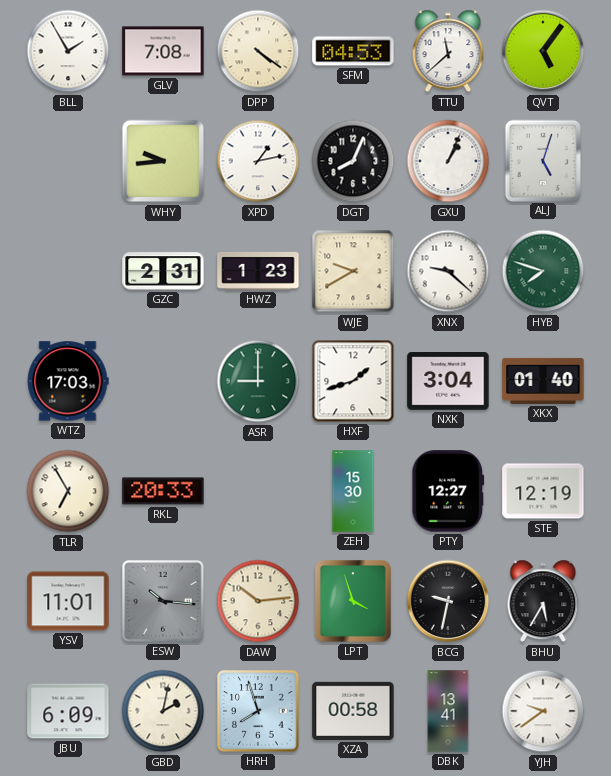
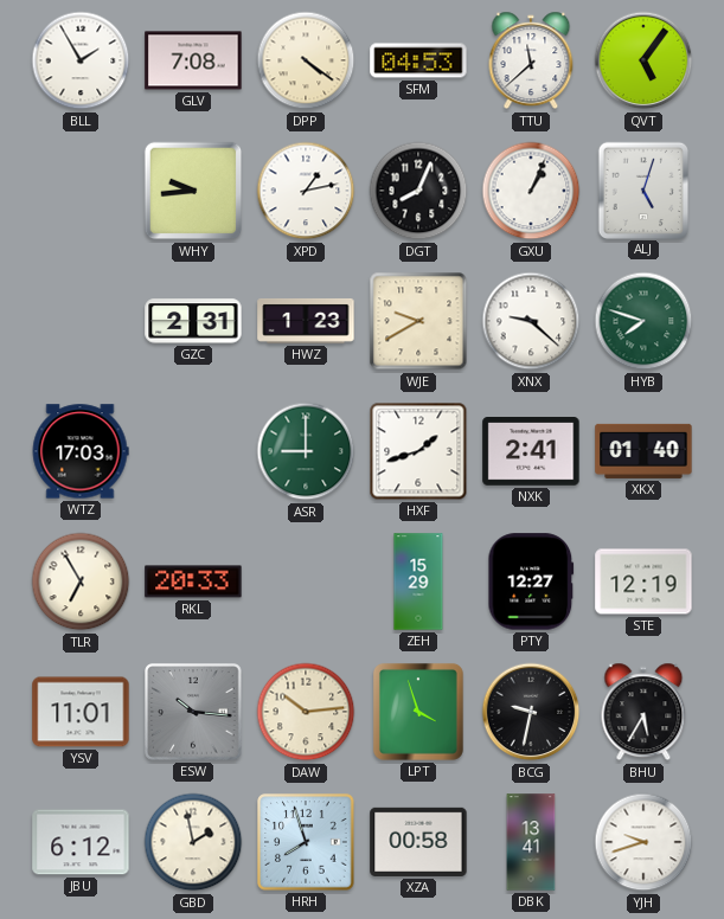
NXK: 3:04 -> 2:41 (531, 452)
ZEH: 15:30 -> 15:29 (418, 581)
JBU: 6:09 -> 6:12 (81, 842)
GBD: 2:02 -> 1:58 (193, 842)
YJH: 9:39 -> 9:42 (643, 842)
